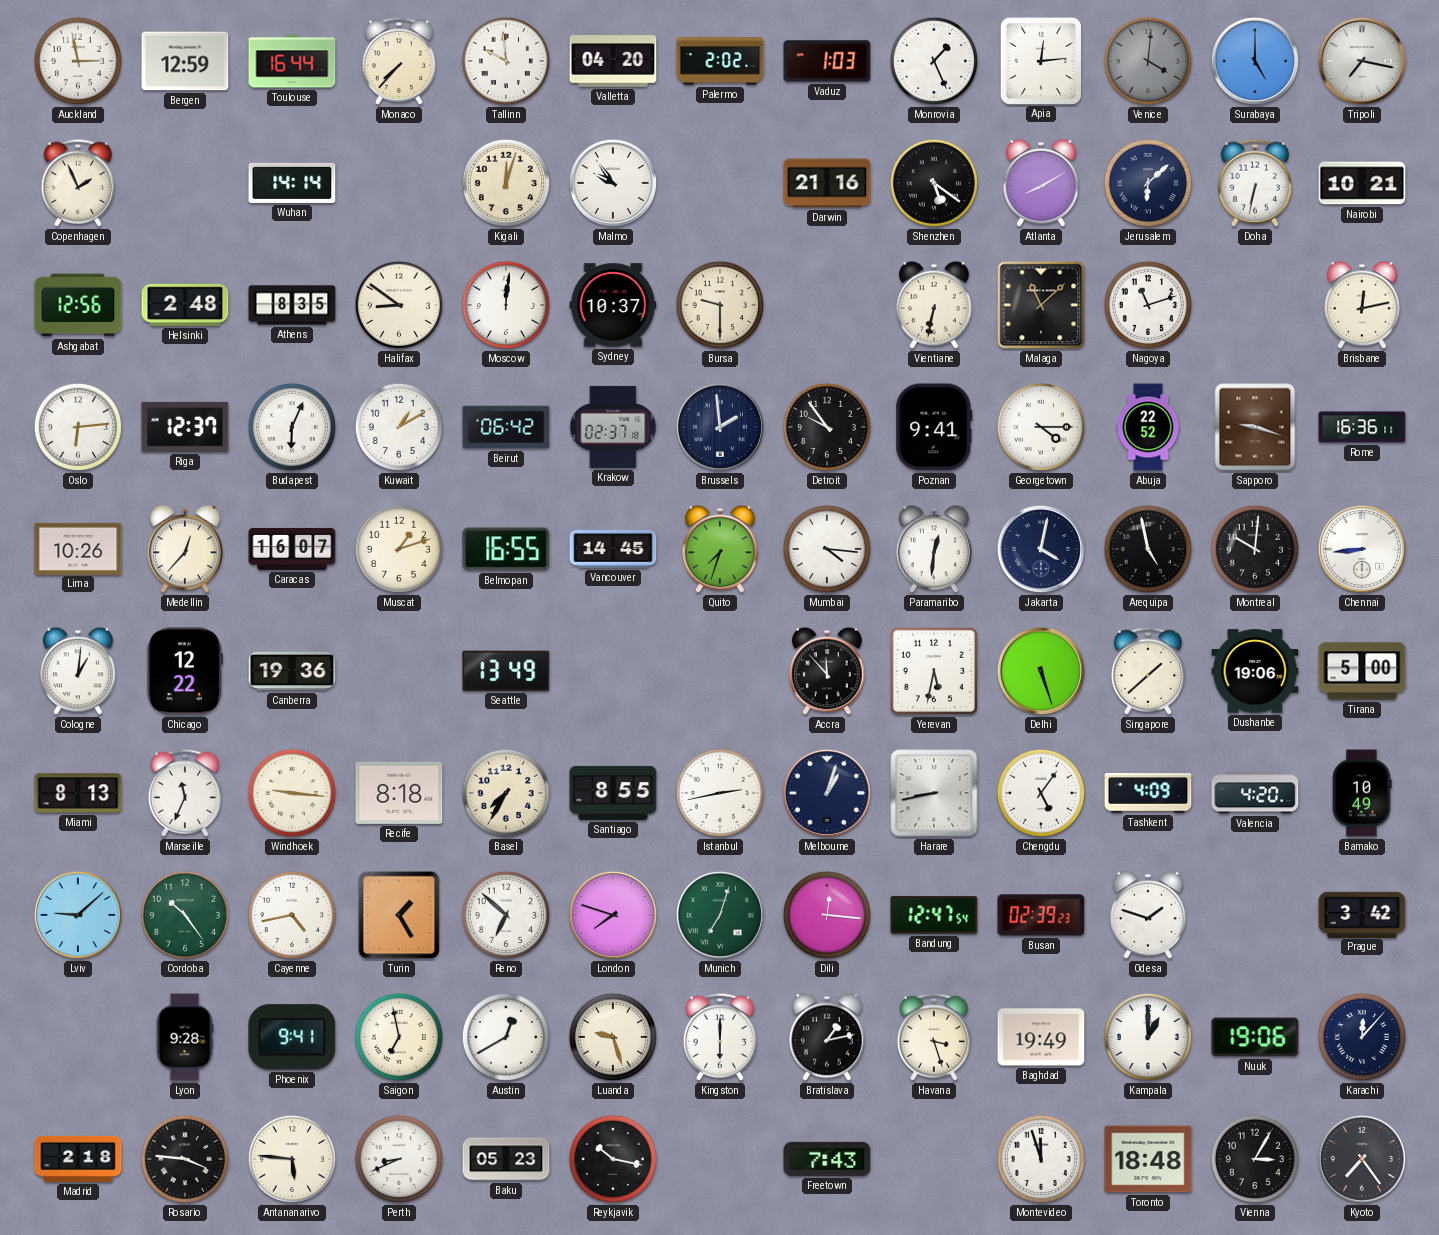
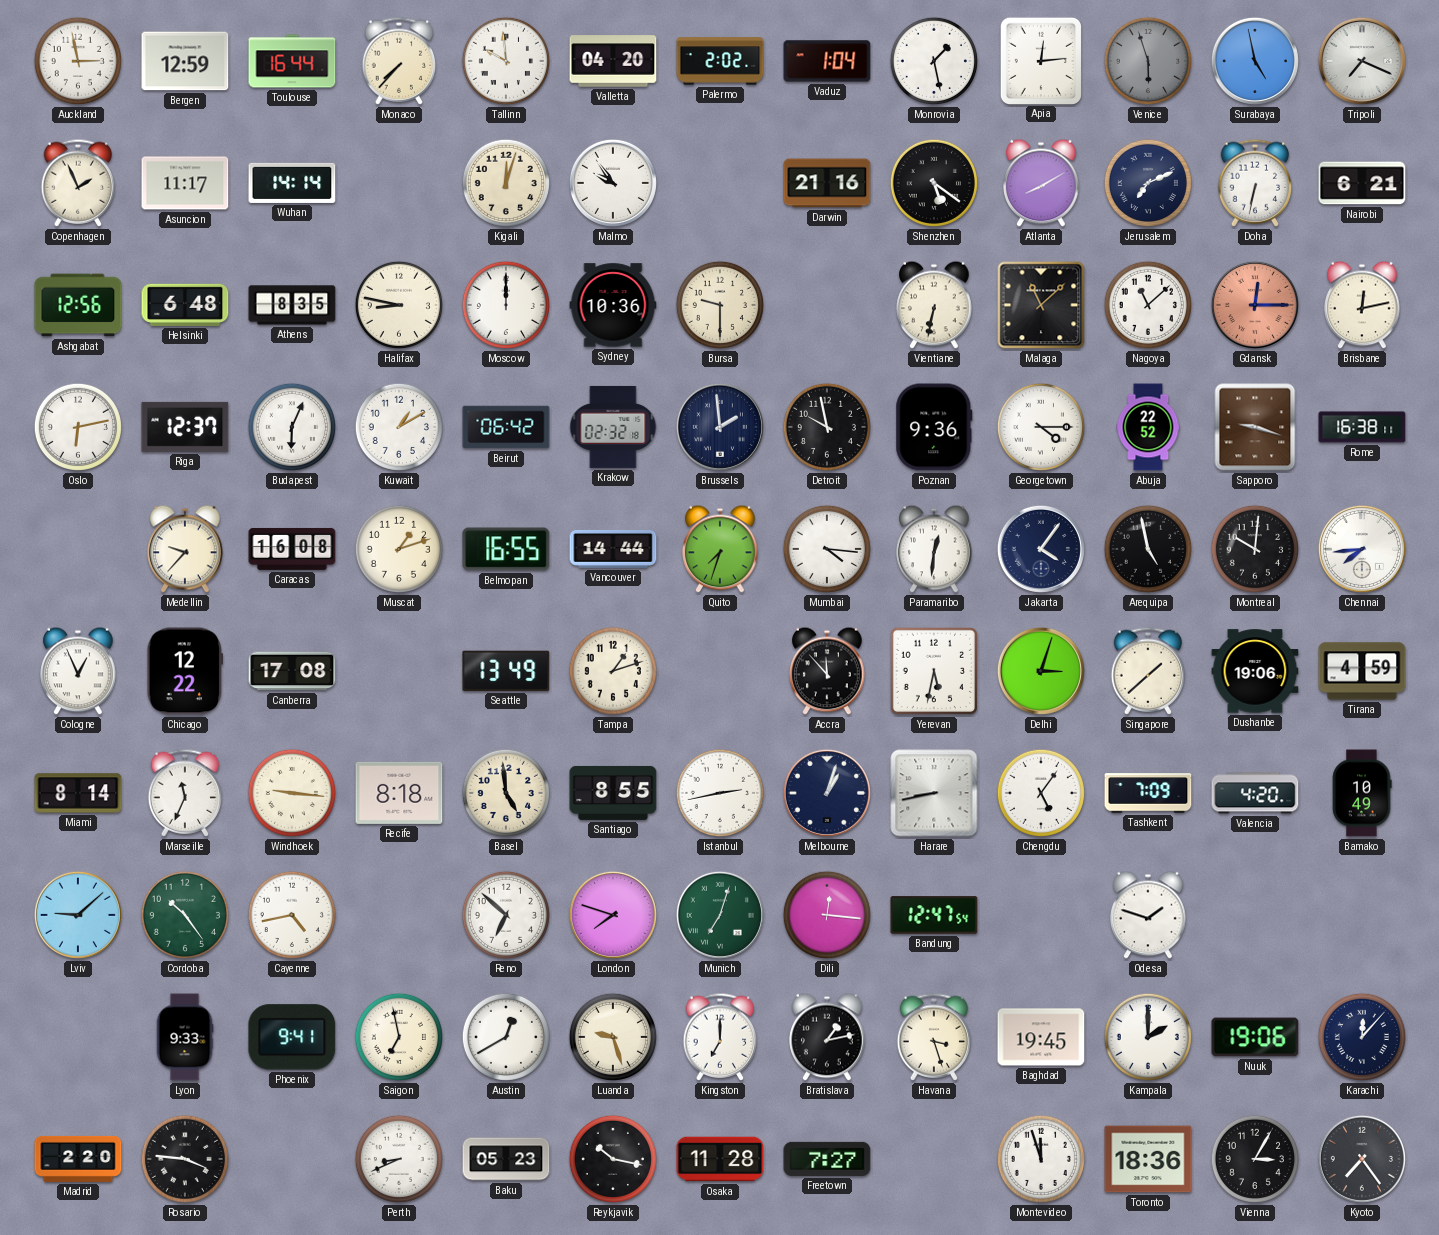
Vaduz: 1:03 -> 1:04 (827, 61)
Monrovia: 1:26 -> 1:28 (934, 61)
Venice: 4:01 -> 5:57 (1148, 61)
Surabaya: 5:00 -> 4:58 (1255, 61)
Tripoli: 7:17 -> 7:19 (1362, 61)
Asuncion: none -> 11:17 (185, 183)
Jerusalem: 6:08 -> 7:11 (1148, 183)
Nairobi: 10:21 -> 6:21 (1362, 183)
Helsinki: 2:48 -> 6:48 (185, 305)
Halifax: 8:51 -> 8:47 (399, 305)
Moscow: 12:01 -> 12:00 (506, 305)
Sydney: 10:37 -> 10:36 (613, 305)
Nagoya: 11:12 -> 11:08 (1148, 305)
Gdansk: none -> 12:15 (1255, 305)
Oslo: 6:14 -> 6:13 (78, 427)
Krakow: 02:37 -> 02:32 (613, 427)
Detroit: 9:54 -> 9:58 (827, 427)
Poznan: 9:41 -> 9:36 (934, 427)
Rome: 16:36 -> 16:38 (1362, 427)
Lima: 10:26 -> none (78, 548)
Medellin: 12:37 -> 9:37 (185, 549)
Caracas: 16:07 -> 16:08 (292, 549)
Vancouver: 14:45 -> 14:44 (613, 549)
Jakarta: 4:02 -> 4:06 (1041, 549)
Chennai: 8:44 -> 7:44 (1362, 549)
Cologne: 1:01 -> 12:56 (78, 671)
Canberra: 19:36 -> 17:08 (292, 671)
Tampa: none -> 1:12 (613, 671)
Delhi: 5:27 -> 3:03 (1041, 671)
Tirana: 5:00 -> 4:59 (1362, 671)
Miami: 8:13 -> 8:14 (78, 793)
Basel: 7:35 -> 4:59 (506, 793)
Tashkent: 4:09 -> 7:09 (1148, 793)
Turin: 1:25 -> none (399, 915)
Busan: 02:39 -> none (1041, 915)
Prague: 3:42 -> none (1362, 914)
Lyon: 9:28 -> 9:33 (185, 1037)
Kingston: 6:00 -> 7:00 (720, 1037)
Baghdad: 19:49 -> 19:45 (1041, 1037)
Kampala: 1:00 -> 2:00 (1148, 1037)
Madrid: 2:18 -> 2:20 (78, 1159)
Antananarivo: 5:46 -> none (292, 1159)
Osaka: none -> 11:28 (720, 1159)
Freetown: 7:43 -> 7:27 (827, 1159)
Toronto: 18:48 -> 18:36 (1148, 1159)
